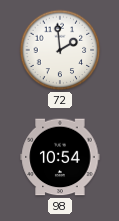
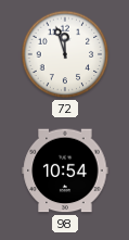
72: 1:59 -> 11:57 (65, 54)
